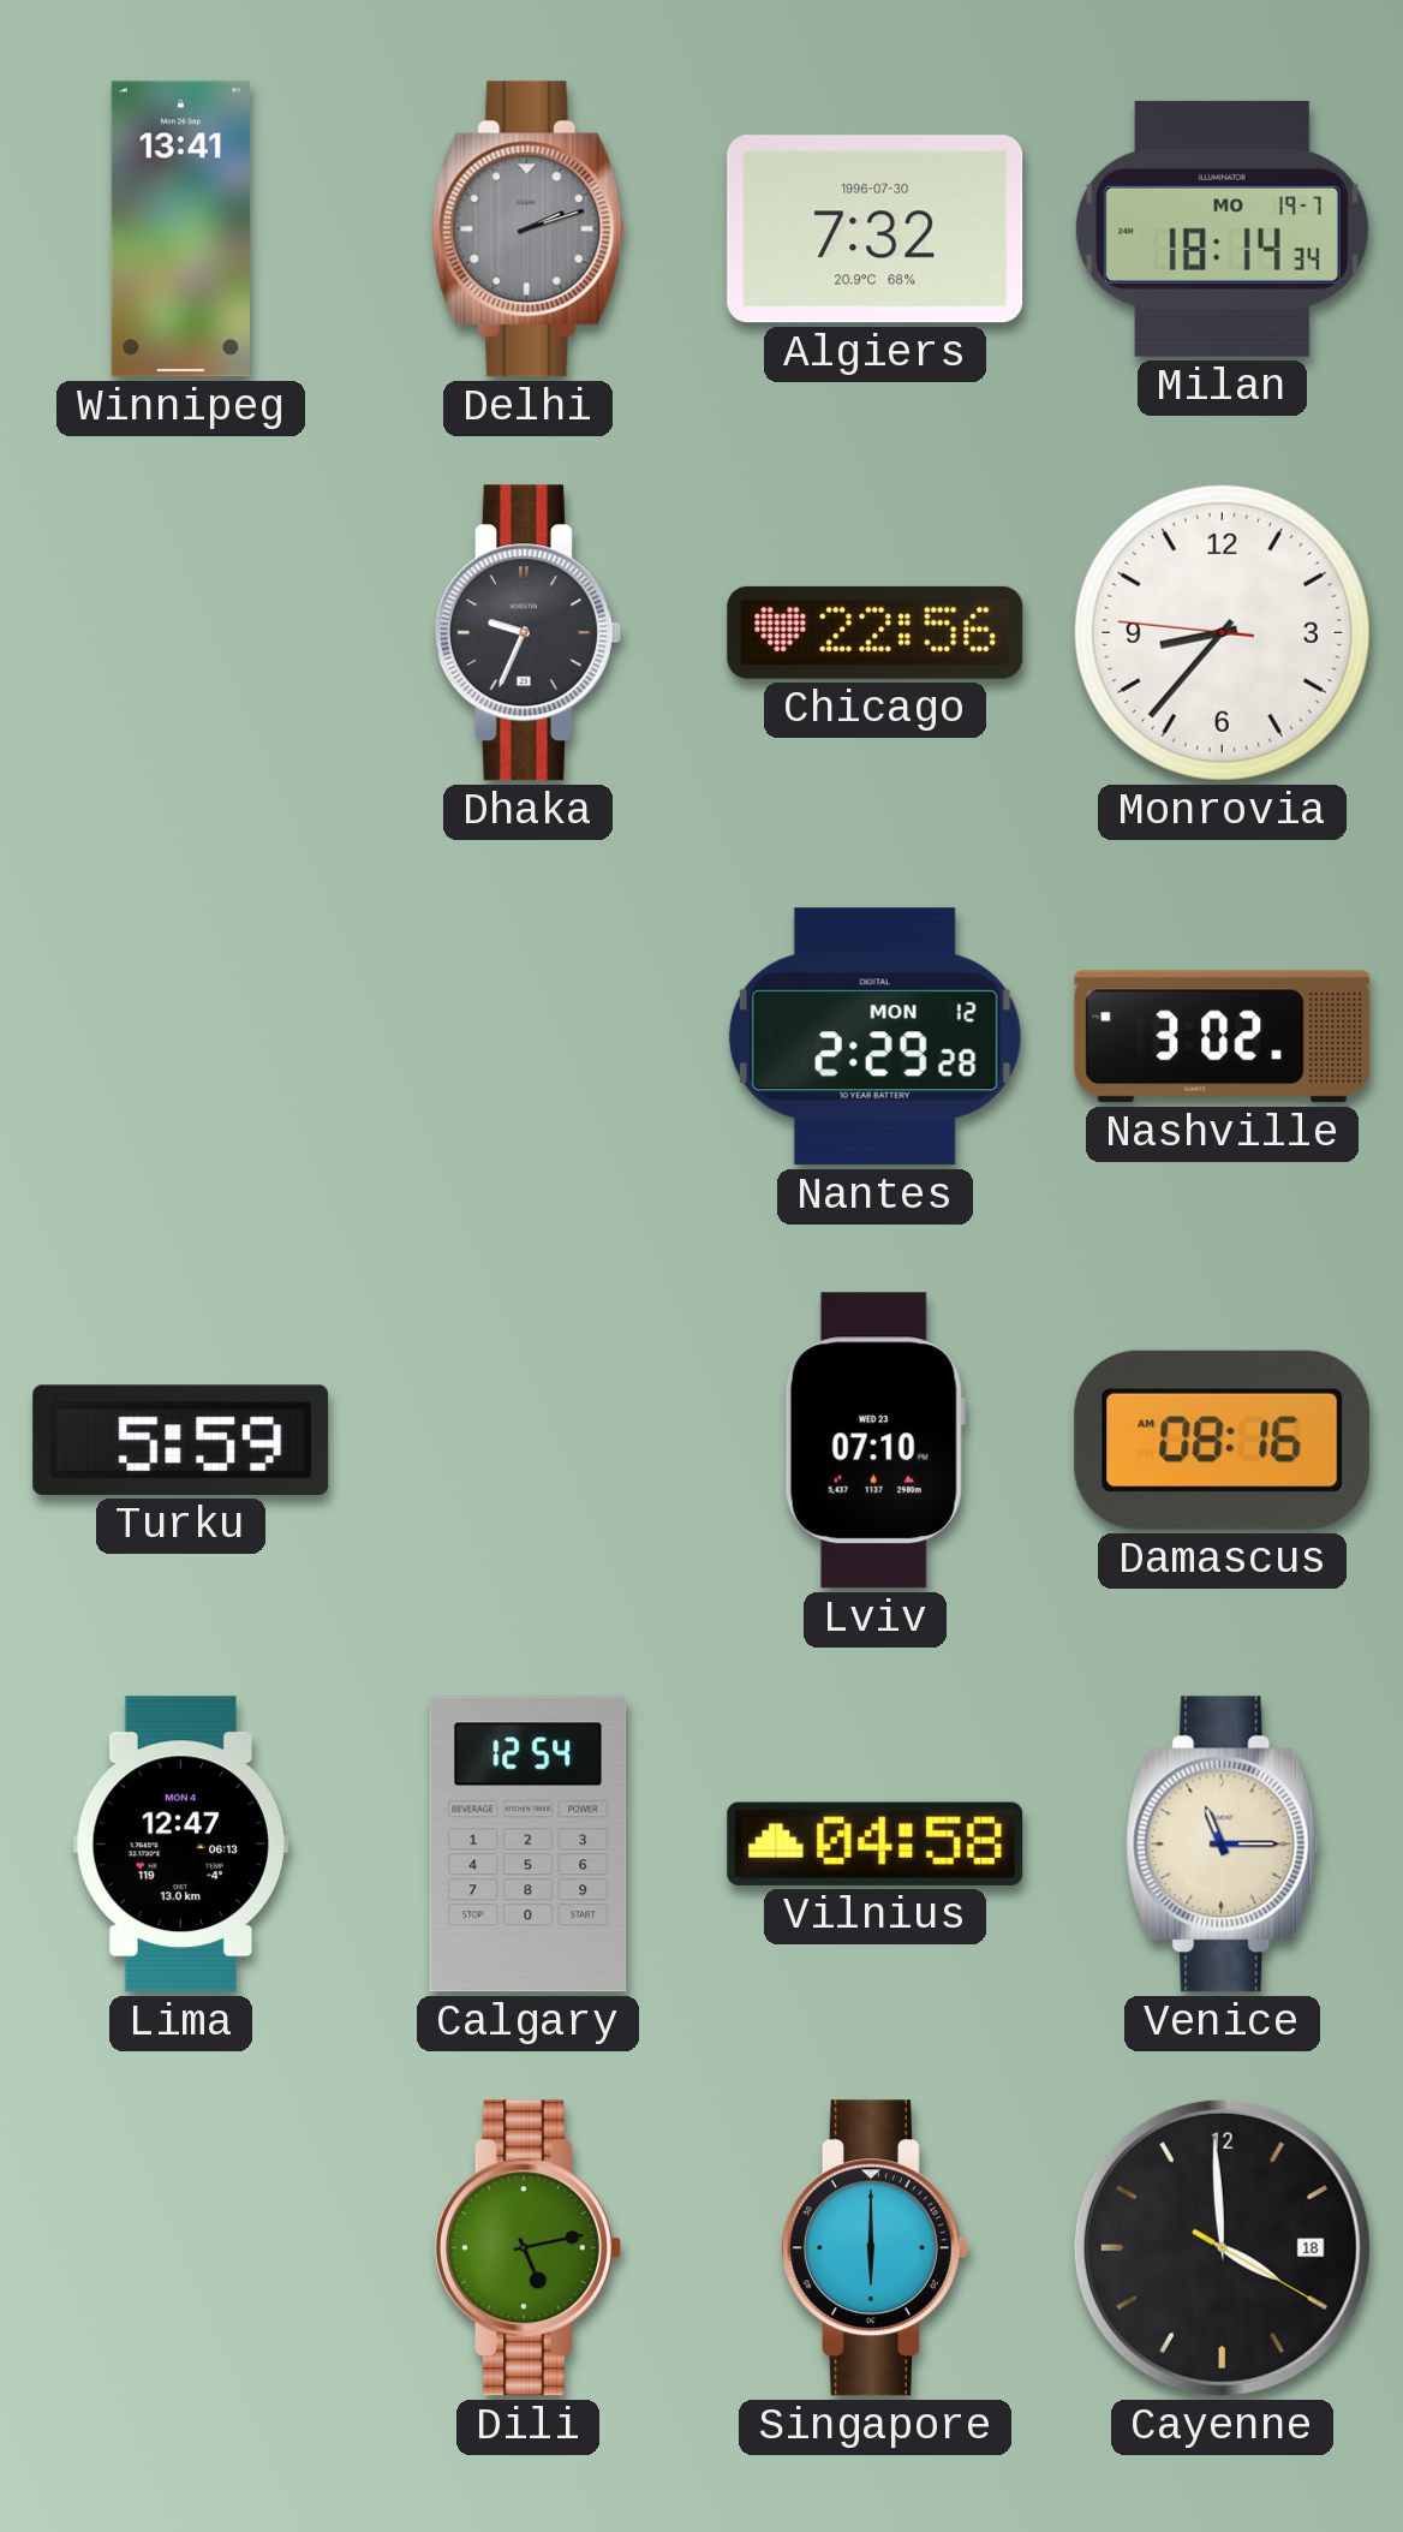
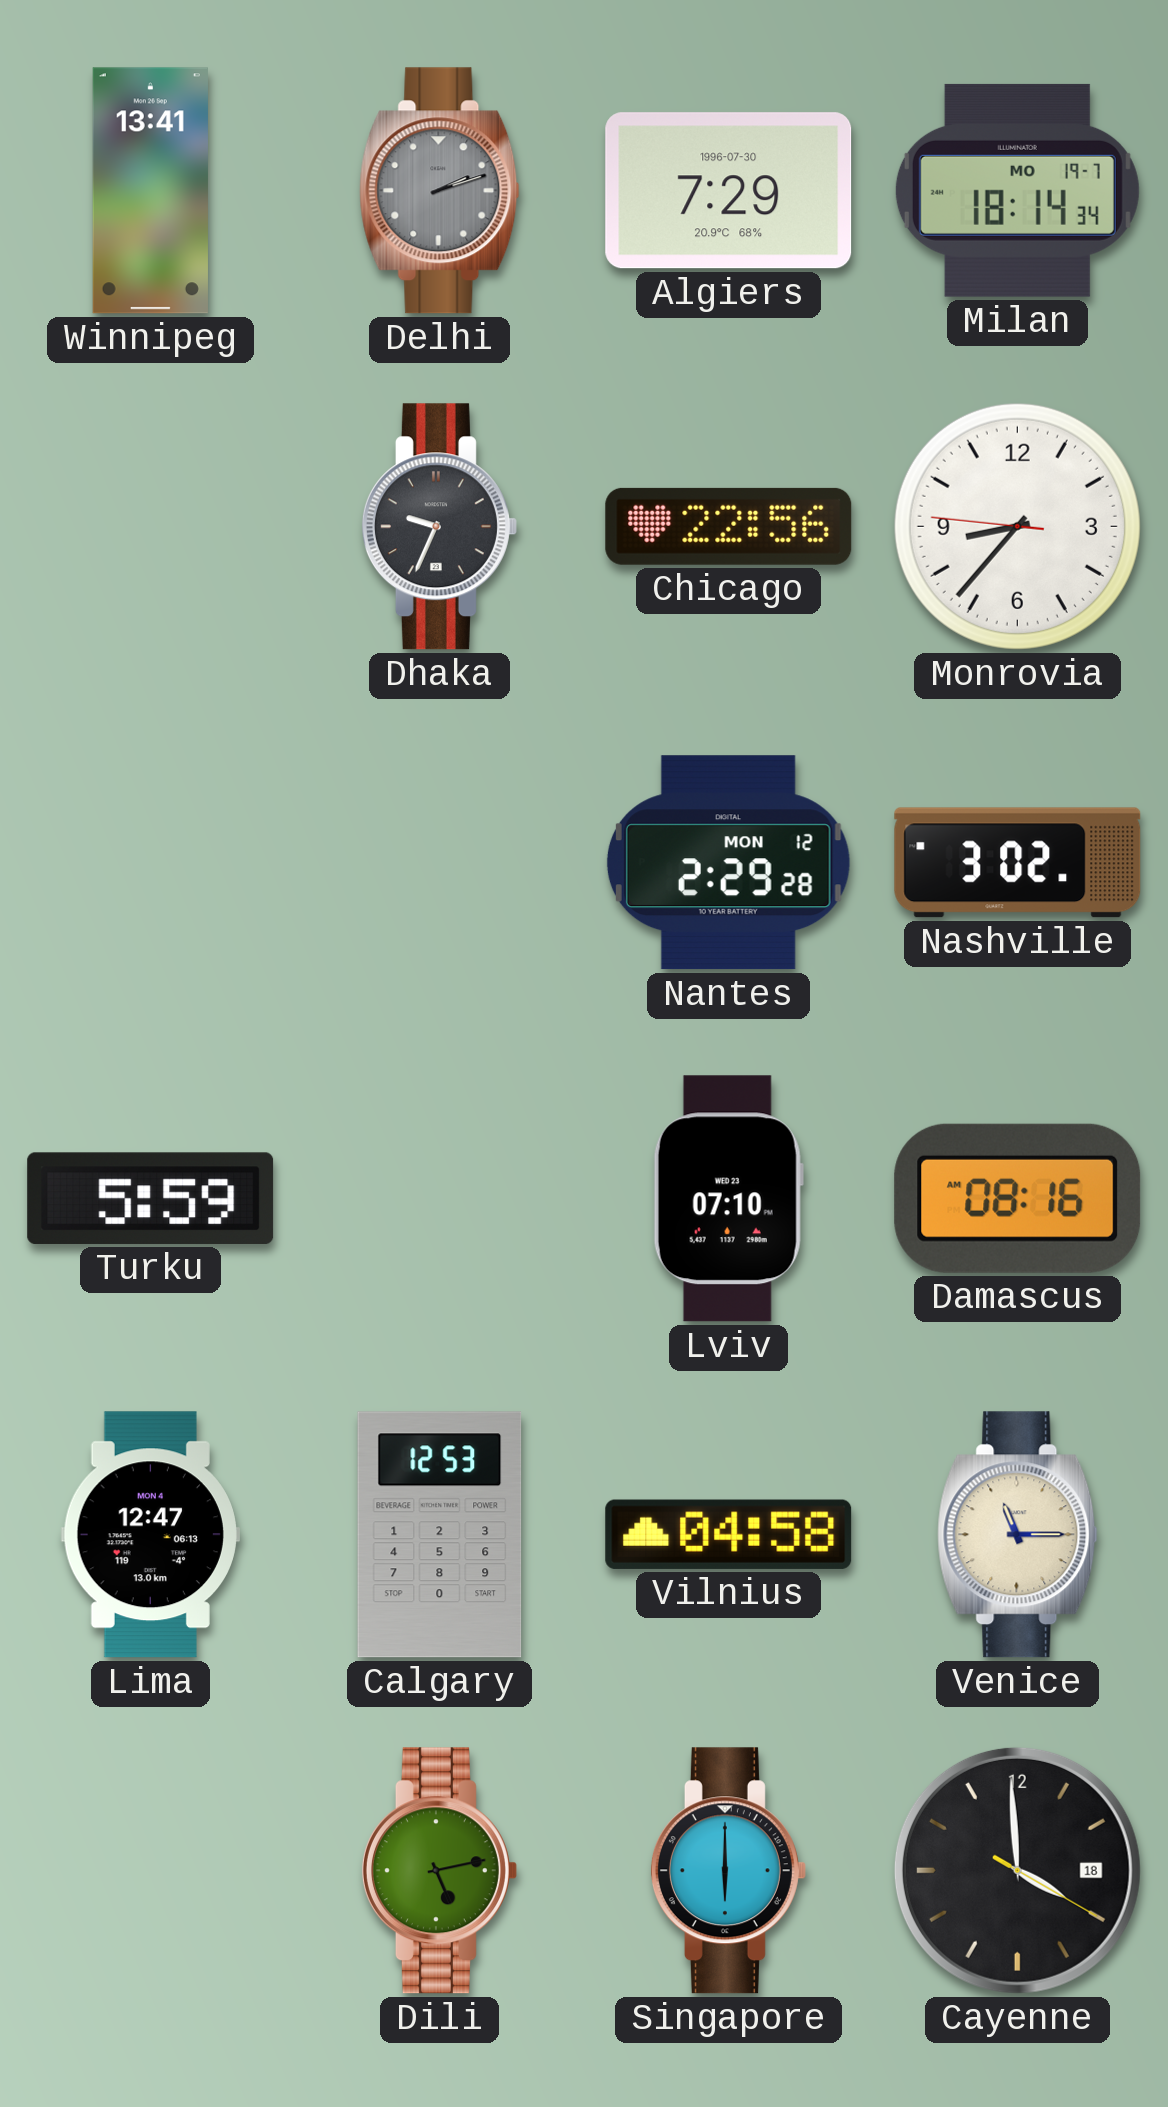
Algiers: 7:32 -> 7:29 (729, 191)
Calgary: 12:54 -> 12:53 (440, 1535)
